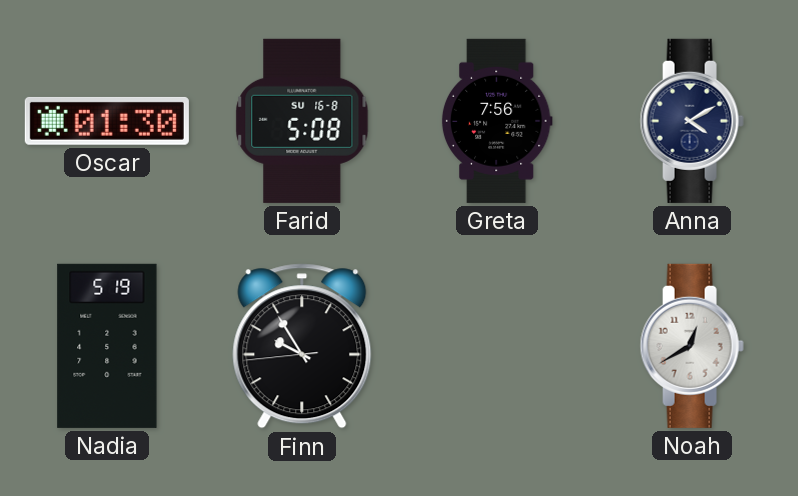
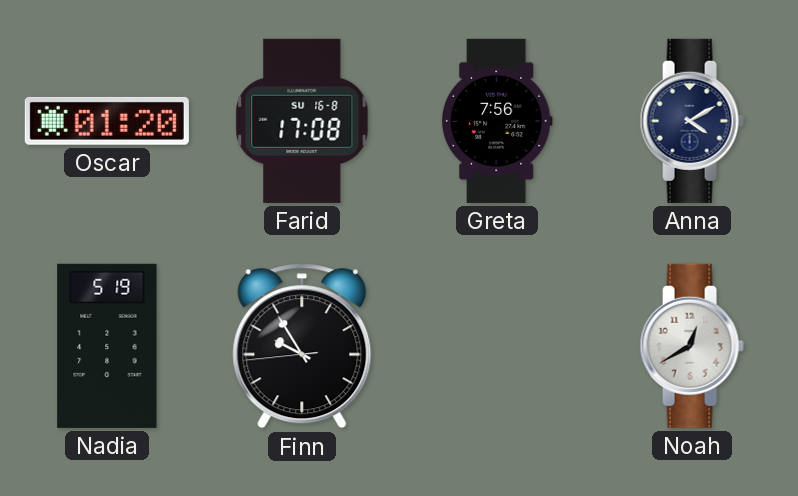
Oscar: 01:30 -> 01:20 (107, 121)
Farid: 5:08 -> 17:08 (302, 121)
